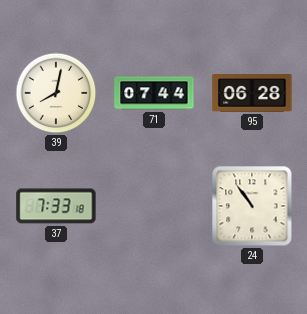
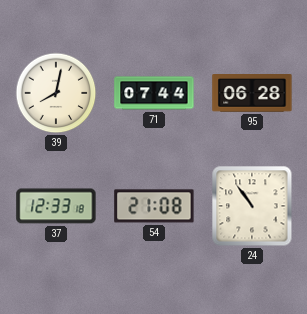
37: 7:33 -> 12:33 (56, 206)
54: none -> 21:08 (154, 206)
